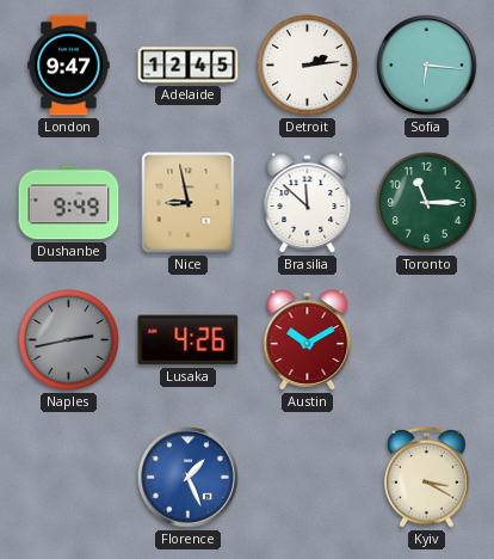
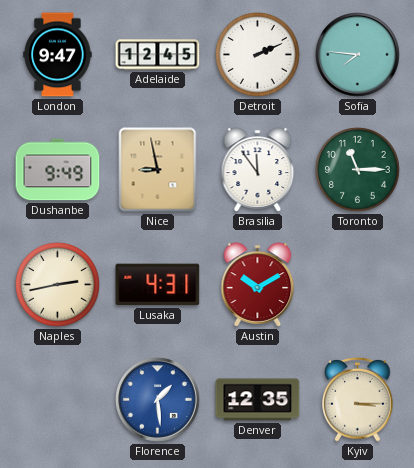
Detroit: 2:14 -> 2:11 (257, 54)
Sofia: 6:16 -> 7:46 (358, 55)
Brasilia: 11:52 -> 11:54 (258, 170)
Naples dial: grey -> cream (57, 284)
Lusaka: 4:26 -> 4:31 (158, 285)
Florence: 1:26 -> 1:29 (158, 400)
Denver: none -> 12:35 (258, 400)
Kyiv: 3:20 -> 3:15 (358, 400)
